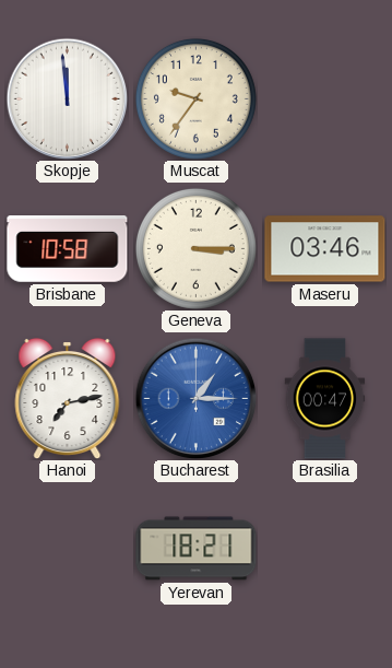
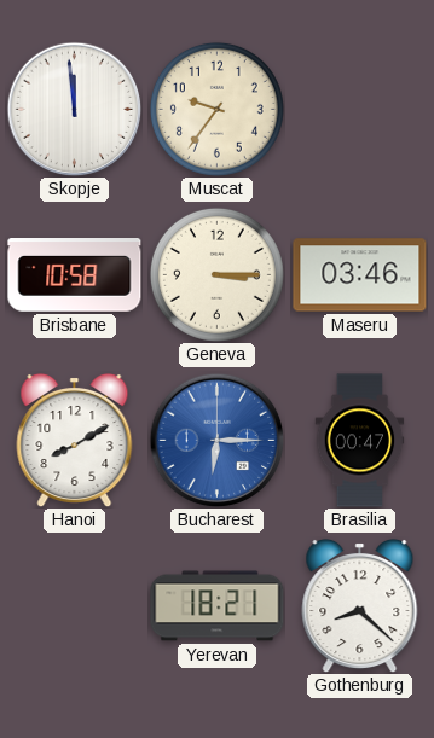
Hanoi: 7:13 -> 8:10 (75, 440)
Bucharest: 1:15 -> 6:15 (216, 440)
Gothenburg: none -> 8:22 (360, 605)
